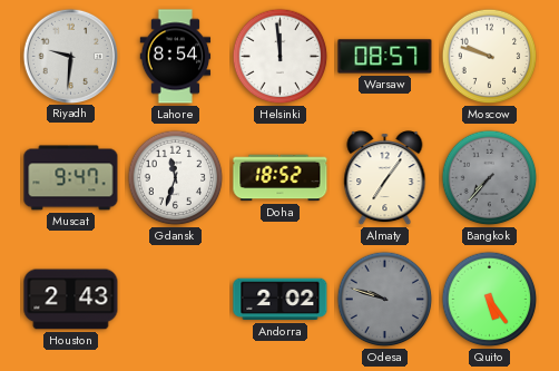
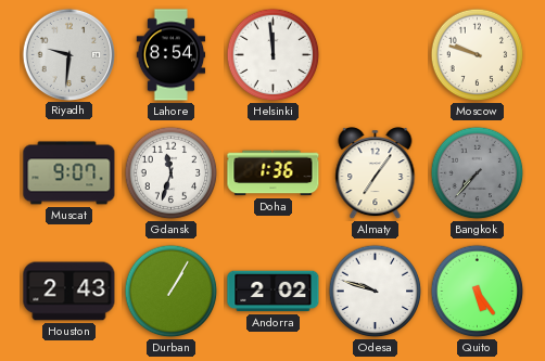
Warsaw: 08:57 -> none (385, 57)
Muscat: 9:47 -> 9:07 (69, 173)
Doha: 18:52 -> 1:36 (274, 173)
Durban: none -> 1:05 (172, 292)
Odesa dial: grey -> white (376, 292)
